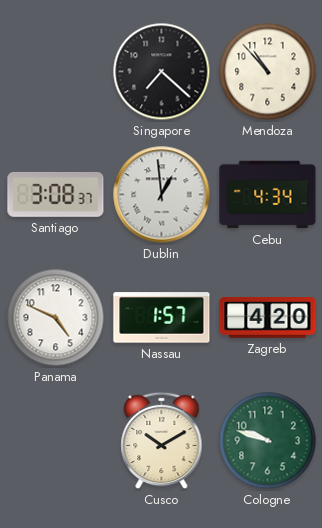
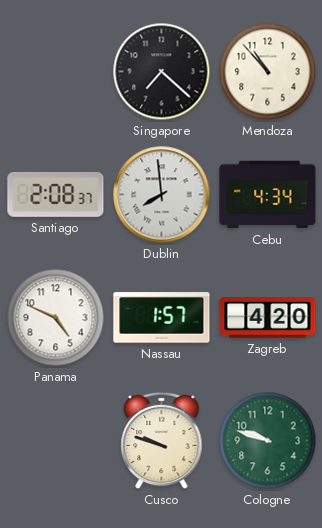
Santiago: 3:08 -> 2:08 (56, 194)
Dublin: 12:59 -> 7:59 (162, 195)
Cusco: 10:10 -> 9:48 (162, 441)
